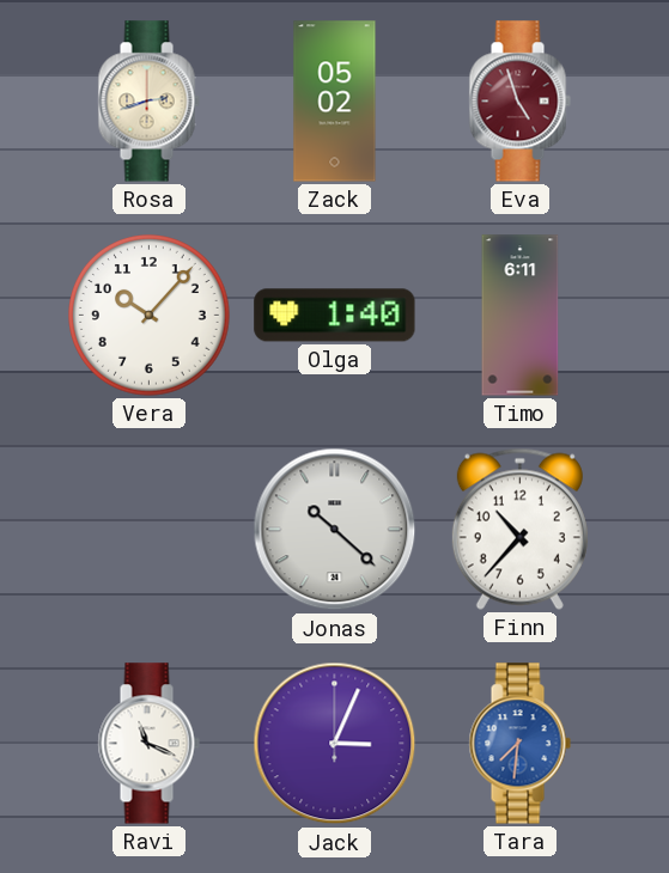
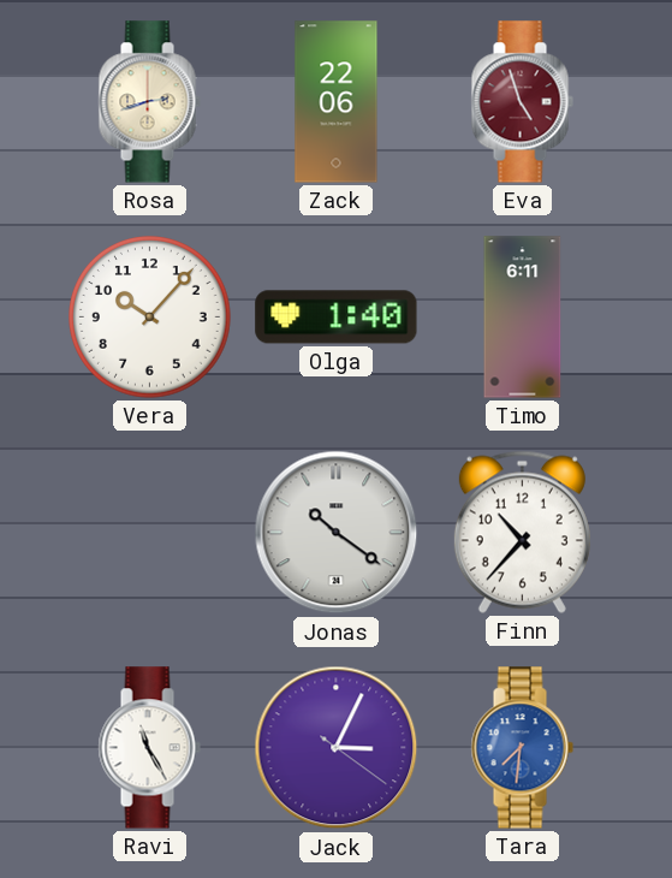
Zack: 05:02 -> 22:06 (337, 102)
Jonas: 10:22 -> 10:21 (337, 533)
Ravi: 11:19 -> 11:25 (149, 748)
Jack: 3:04:00 -> 3:04:21 (337, 748)
